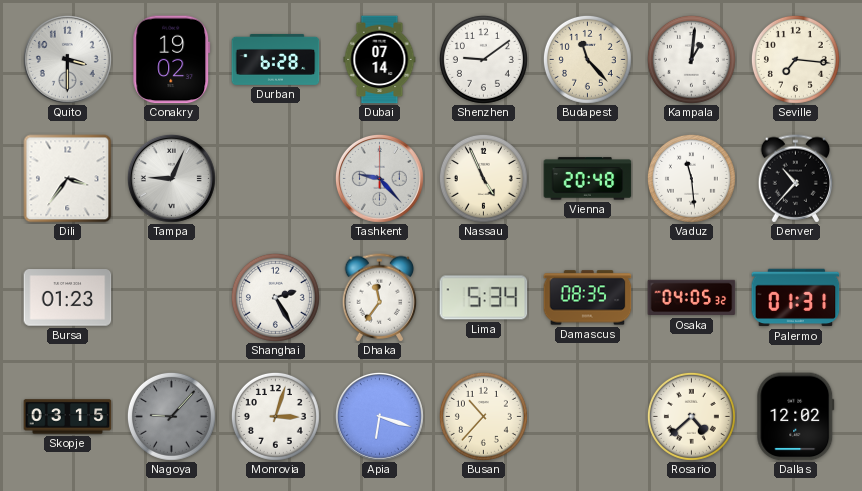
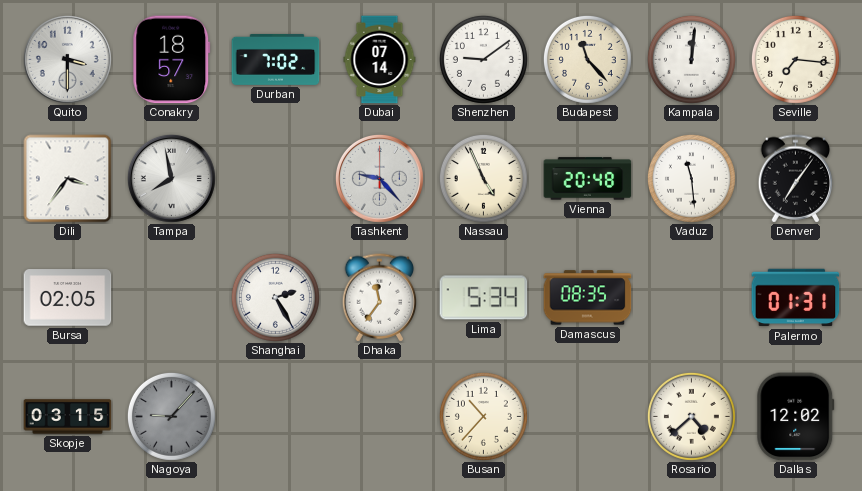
Conakry: 19:02 -> 18:57 (172, 60)
Durban: 6:28 -> 7:02 (276, 59)
Kampala: 1:01 -> 12:01 (691, 59)
Tampa: 9:04 -> 7:58 (171, 178)
Denver: 10:37 -> 7:06 (796, 179)
Bursa: 01:23 -> 02:05 (68, 298)
Osaka: 04:05 -> none (692, 298)
Monrovia: 3:03 -> none (275, 416)
Apia: 6:18 -> none (379, 416)
